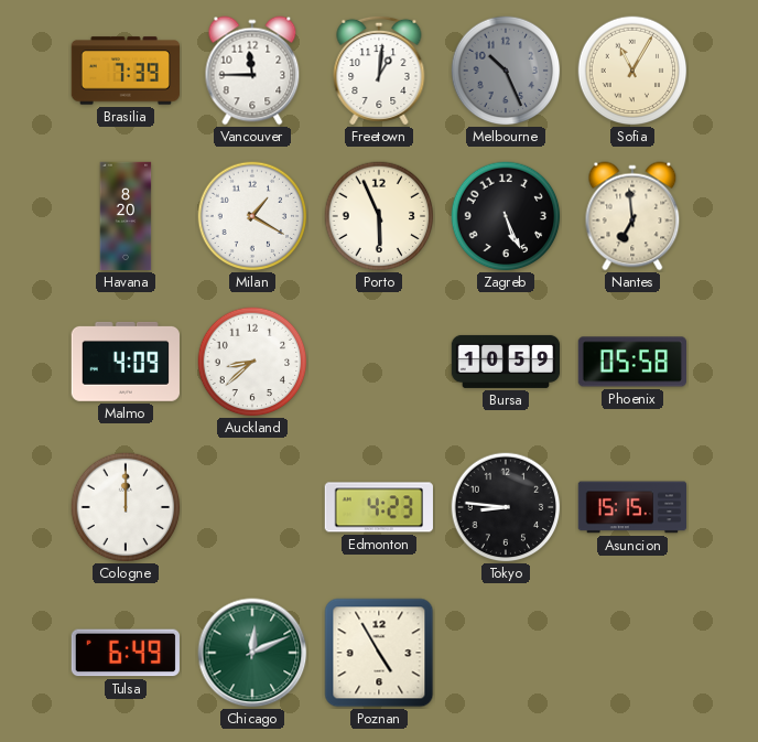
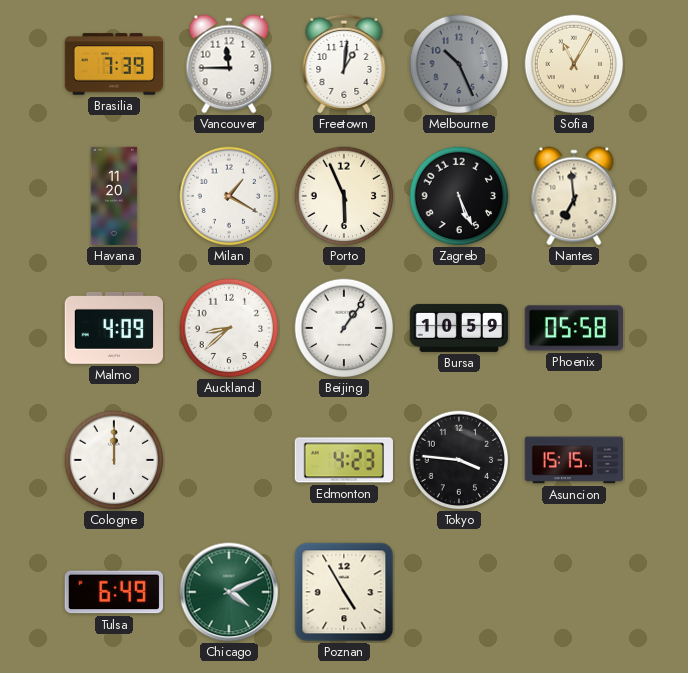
Havana: 8:20 -> 11:20 (114, 196)
Beijing: none -> 1:06 (344, 328)
Tokyo: 8:46 -> 3:46 (459, 460)
Chicago: 12:11 -> 4:11 (229, 592)
